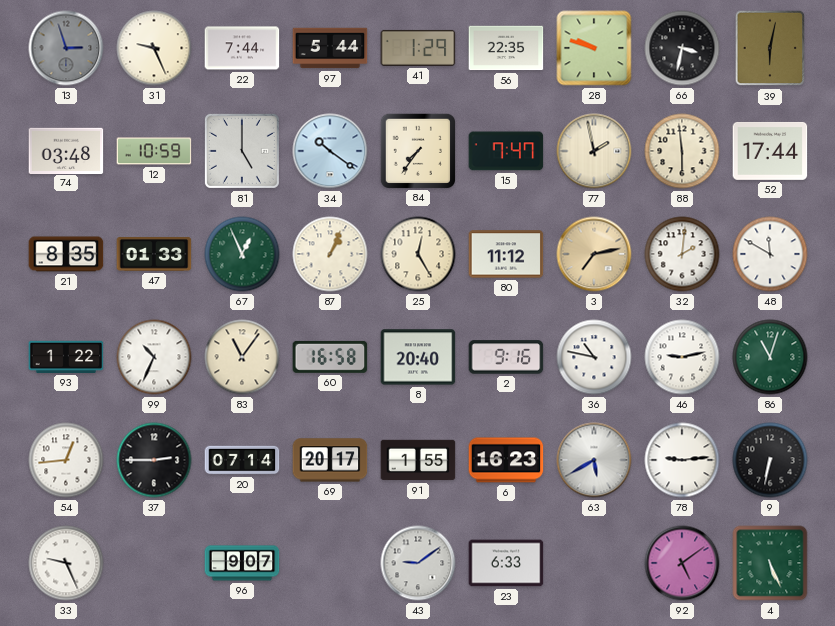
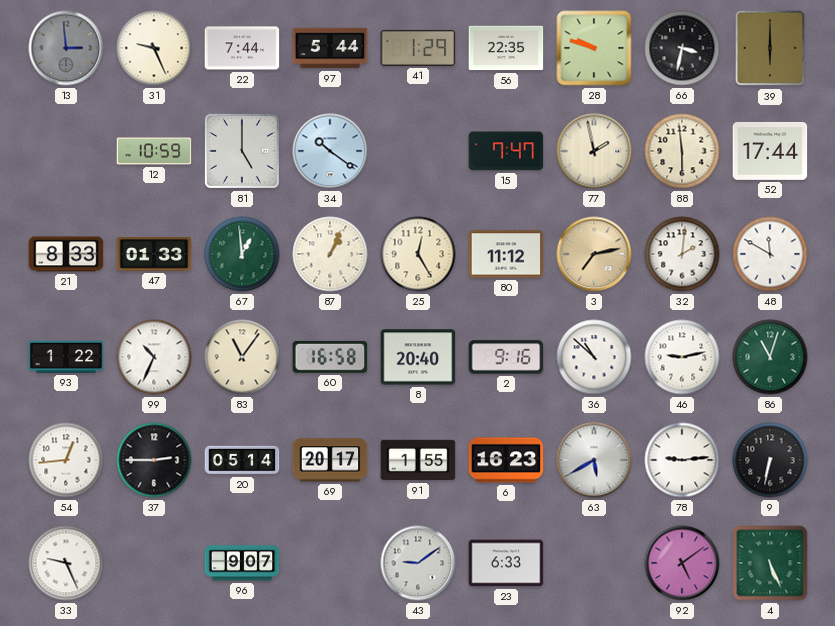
13: 2:57 -> 2:59 (66, 48)
39: 6:02 -> 6:00 (770, 48)
74: 03:48 -> none (66, 150)
84: 7:36 -> none (417, 150)
21: 8:35 -> 8:33 (66, 254)
67: 12:56 -> 12:59 (242, 254)
36: 10:47 -> 10:52 (594, 357)
20: 07:14 -> 05:14 (242, 460)
